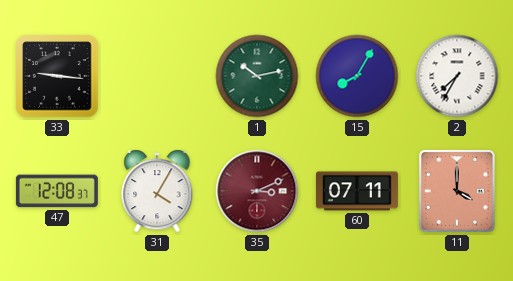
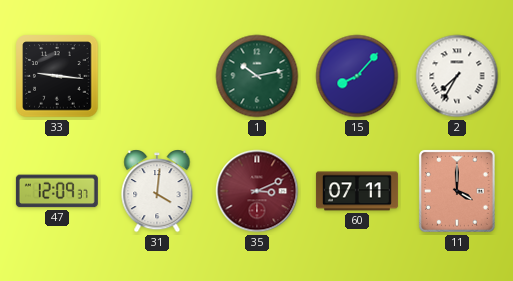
15: 8:05 -> 8:07 (357, 76)
47: 12:08 -> 12:09 (57, 191)
31: 4:05 -> 4:01 (157, 191)
